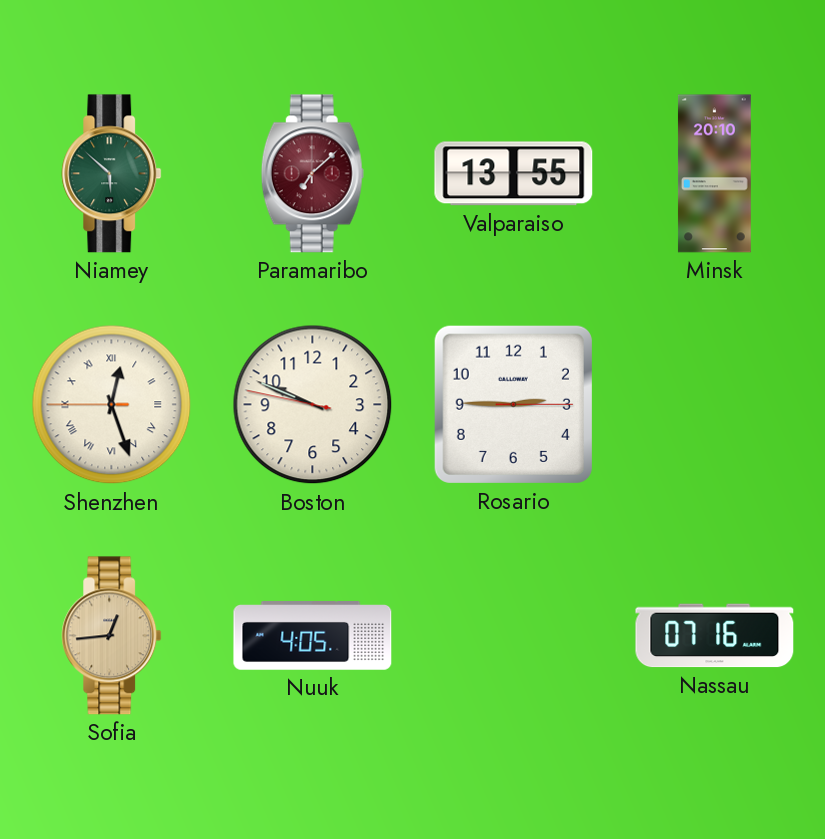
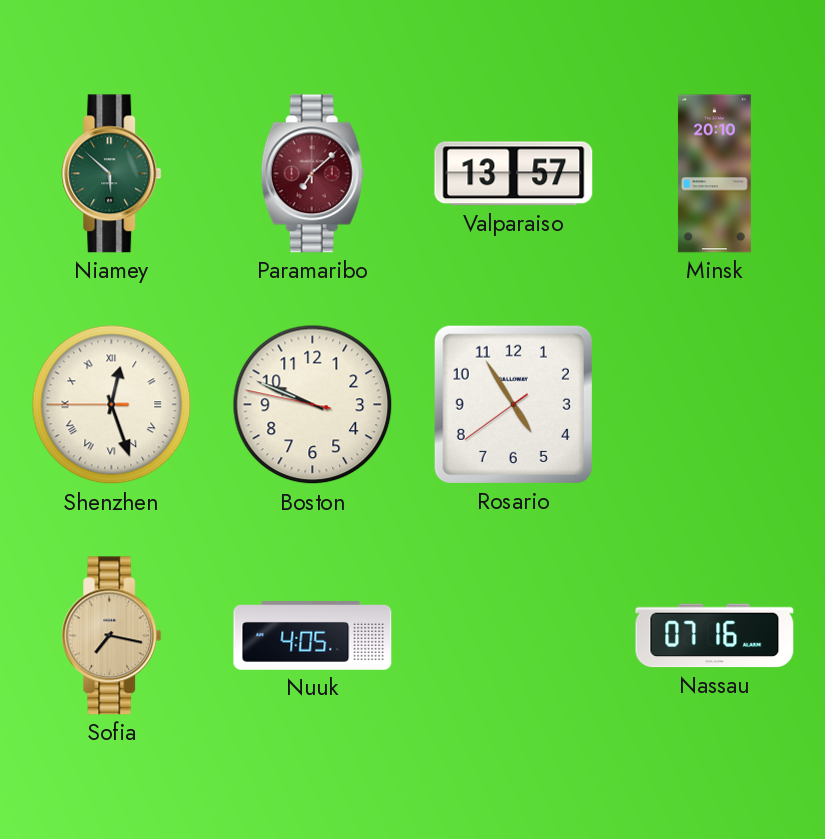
Valparaiso: 13:55 -> 13:57 (514, 174)
Rosario: 2:45 -> 4:54 (513, 404)
Sofia: 12:44 -> 7:17 (112, 636)
